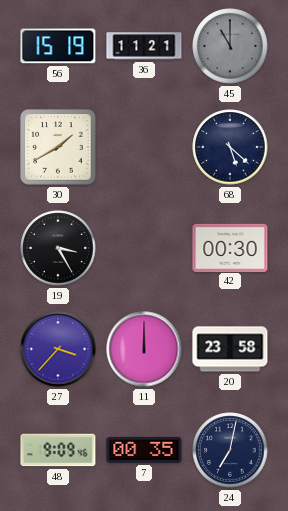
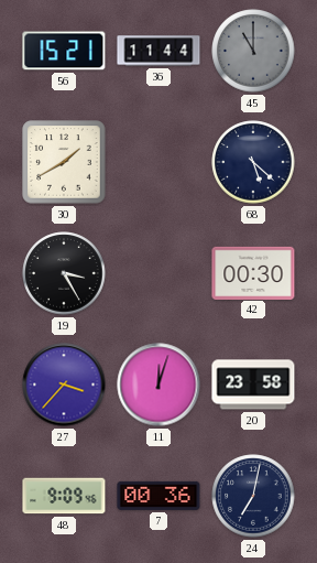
56: 15:19 -> 15:21 (64, 51)
36: 11:21 -> 11:44 (158, 51)
11: 12:00 -> 12:03 (158, 385)
7: 00:35 -> 00:36 (158, 496)
